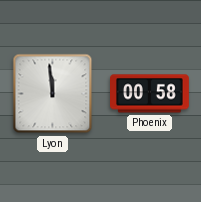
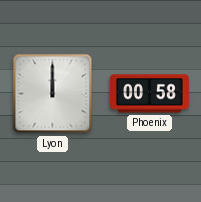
Lyon: 11:59 -> 12:00 (53, 94)
